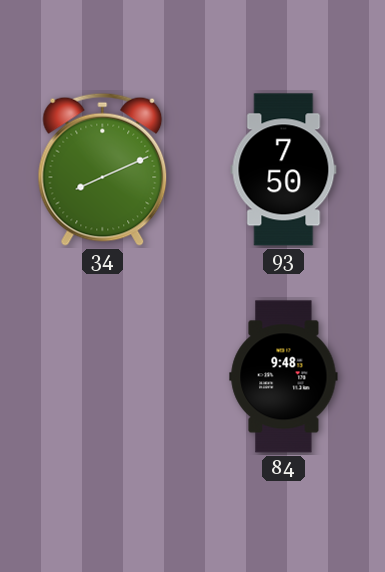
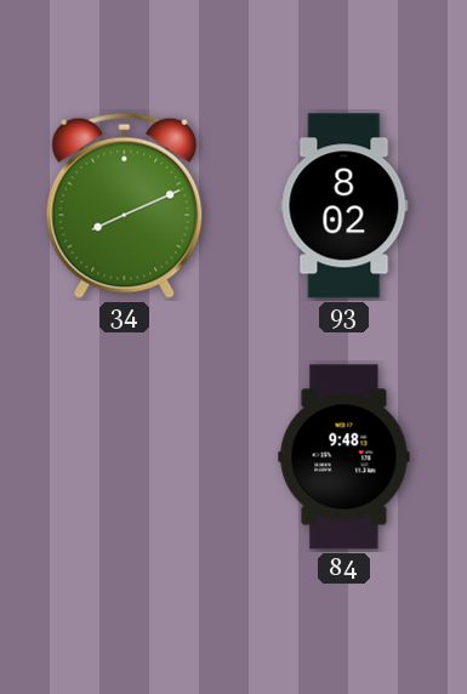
93: 7:50 -> 8:02 (344, 206)
